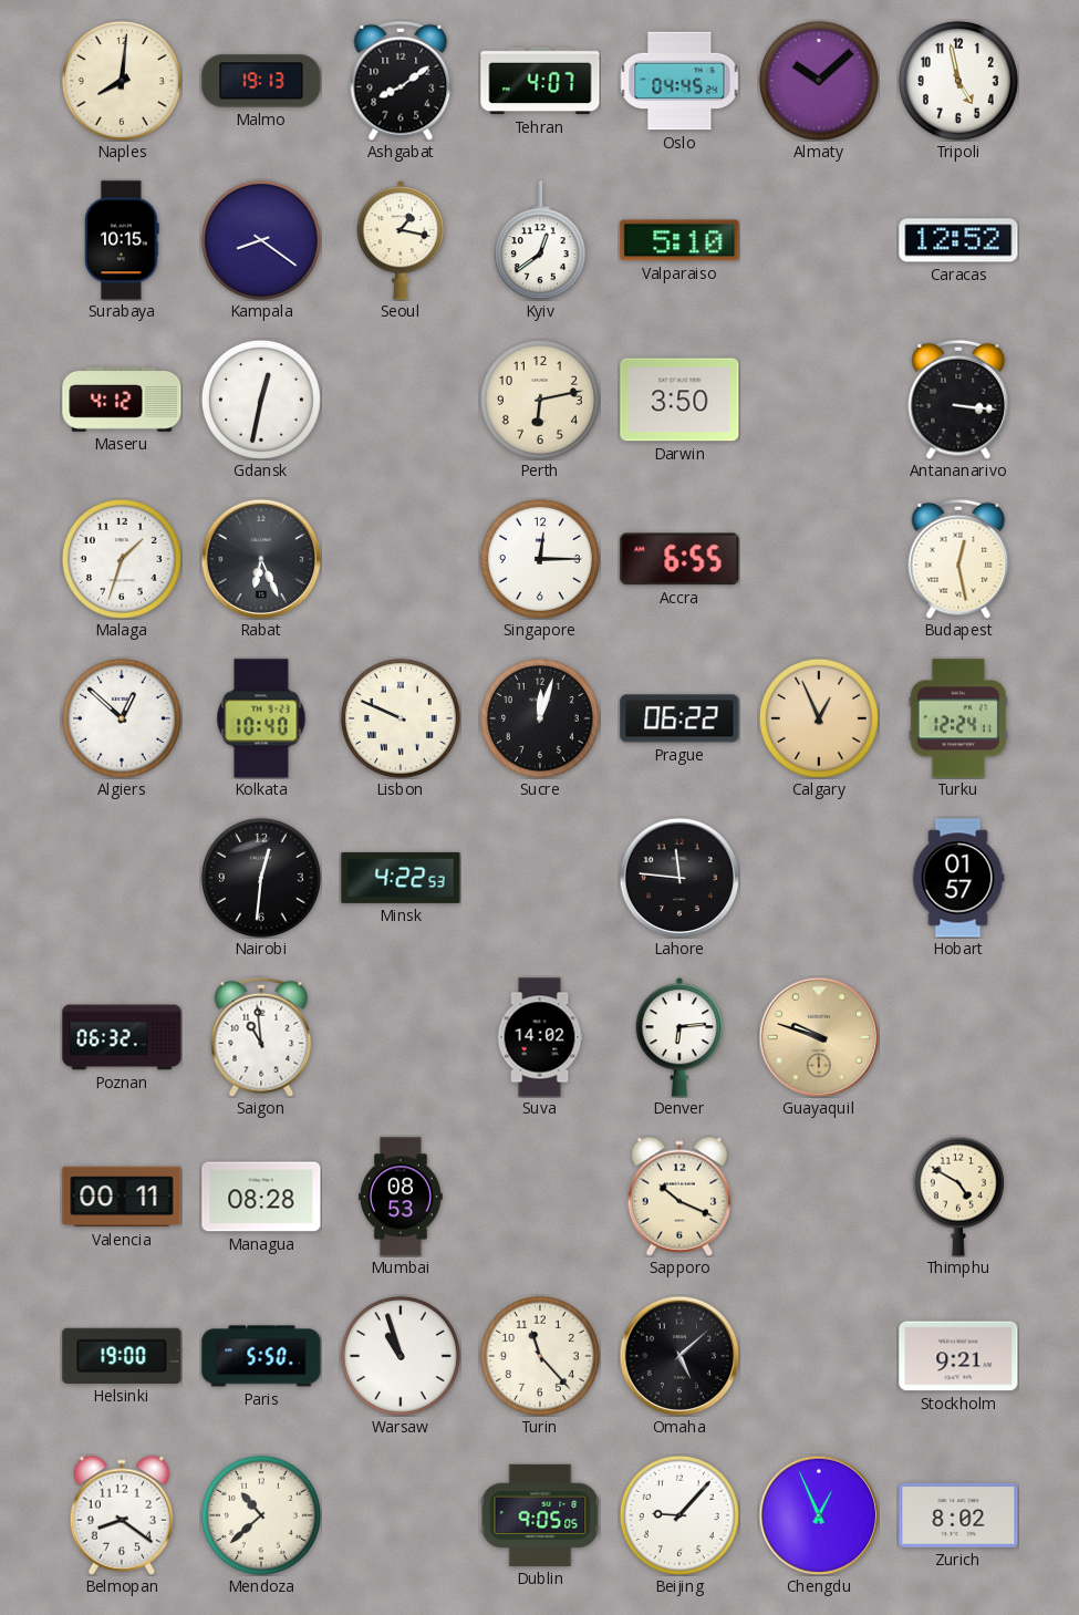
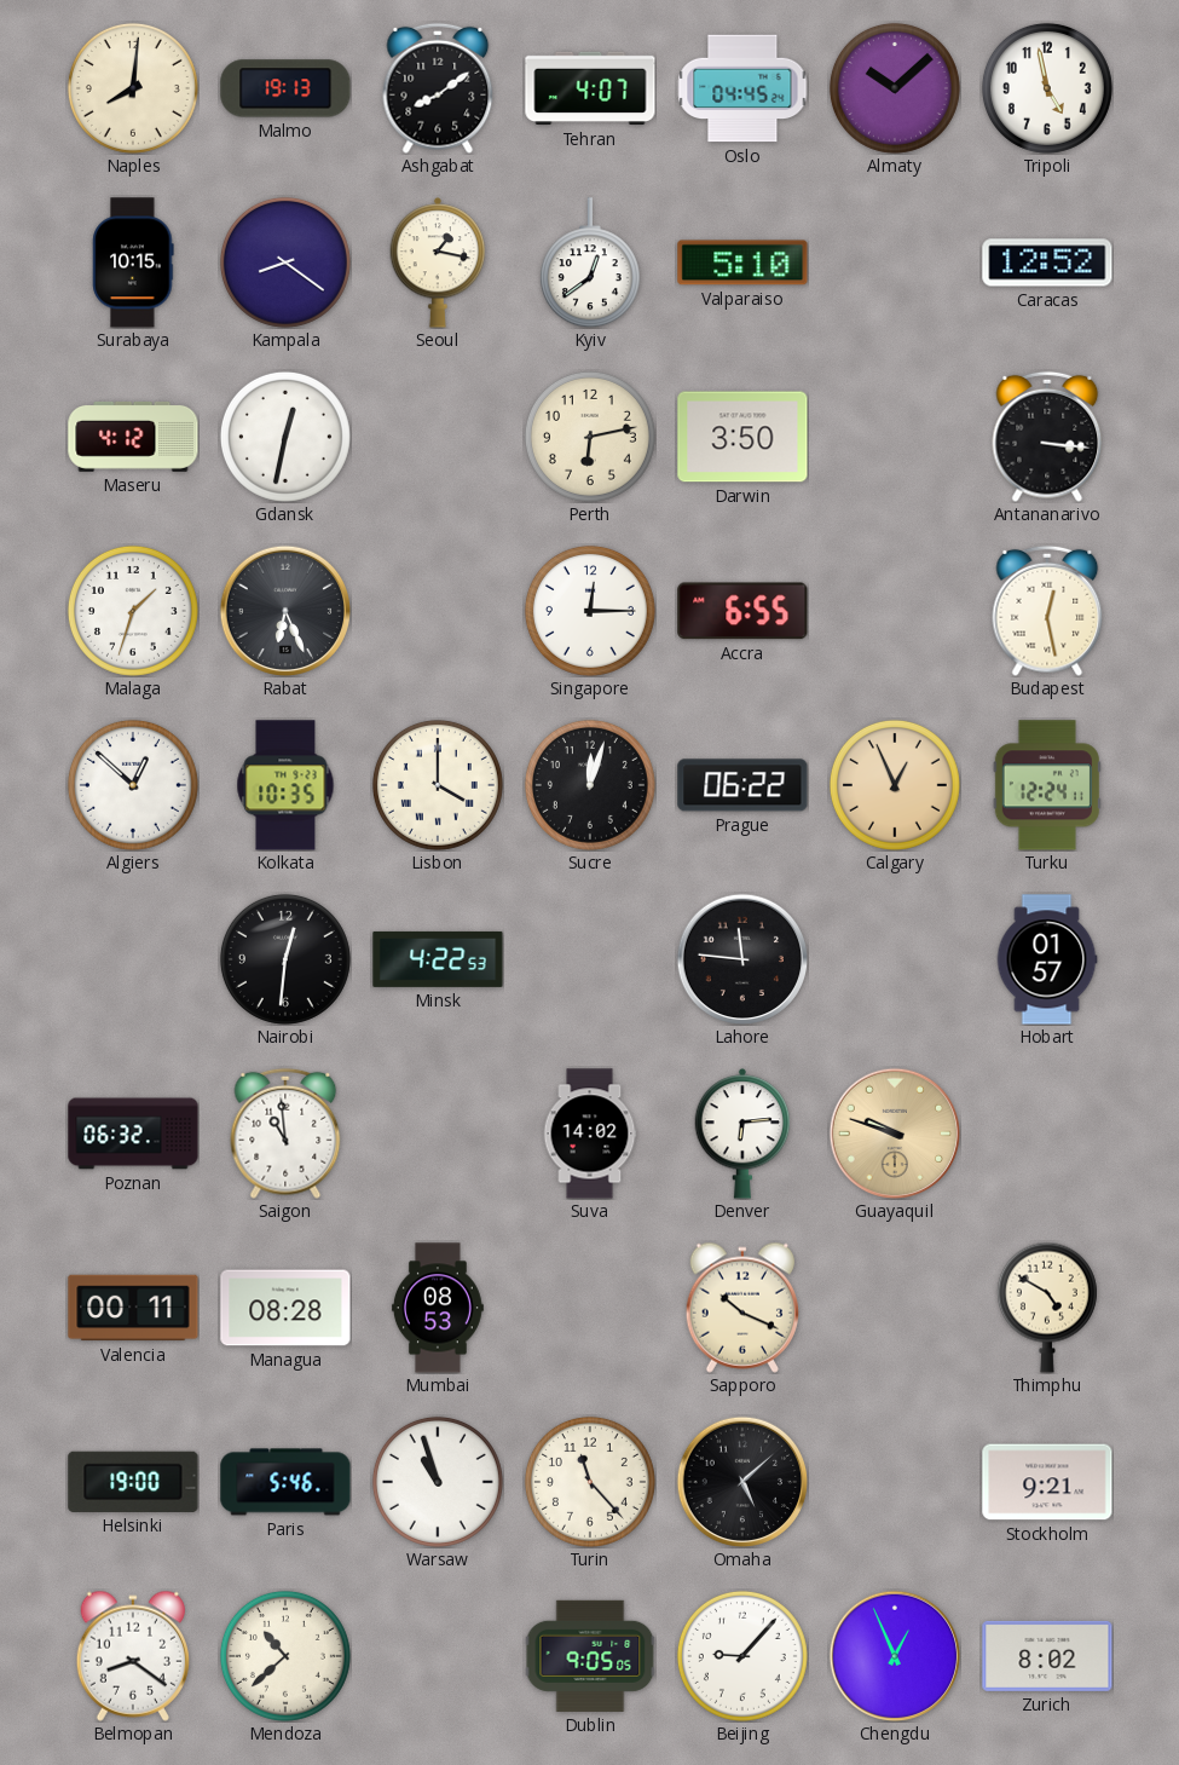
Kolkata: 10:40 -> 10:35 (285, 785)
Lisbon: 9:49 -> 4:00 (438, 785)
Paris: 5:50 -> 5:46 (285, 1482)
